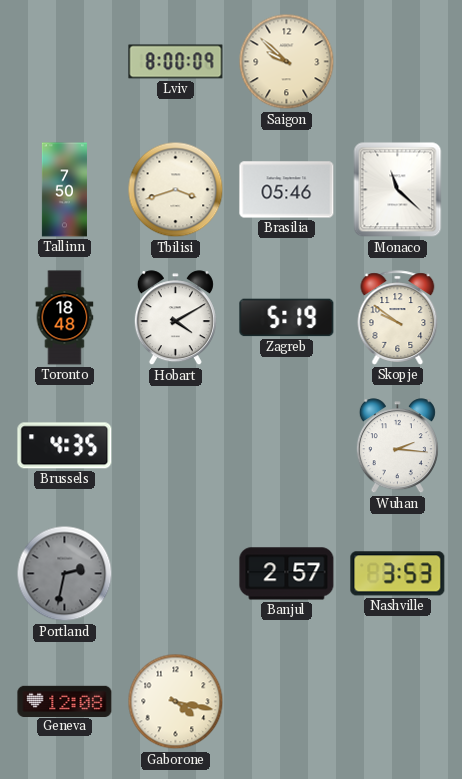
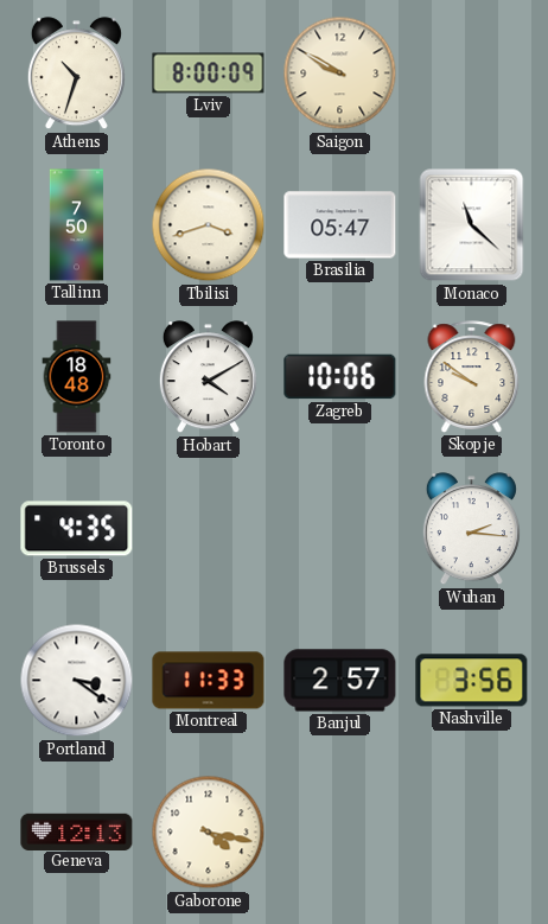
Athens: none -> 10:33 (76, 74)
Saigon: 9:52 -> 9:50 (340, 74)
Brasilia: 05:46 -> 05:47 (340, 225)
Zagreb: 5:19 -> 10:06 (340, 377)
Portland: 2:32 -> 3:21 (77, 681)
Portland dial: grey -> white (77, 681)
Montreal: none -> 11:33 (209, 681)
Nashville: 3:53 -> 3:56 (472, 681)
Geneva: 12:08 -> 12:13 (77, 831)
